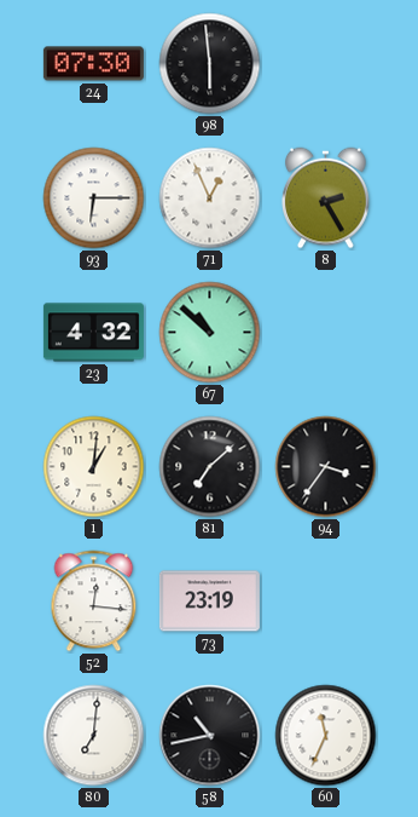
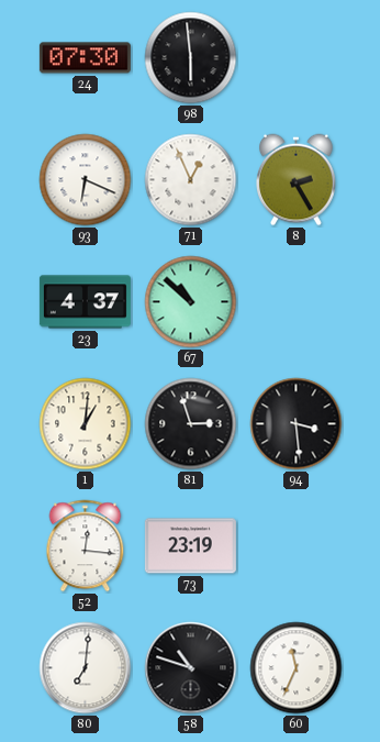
93: 6:15 -> 6:19 (86, 180)
23: 4:32 -> 4:37 (85, 302)
81: 7:08 -> 2:57 (191, 424)
94: 3:36 -> 3:29 (297, 424)
58: 10:43 -> 10:48 (191, 668)
